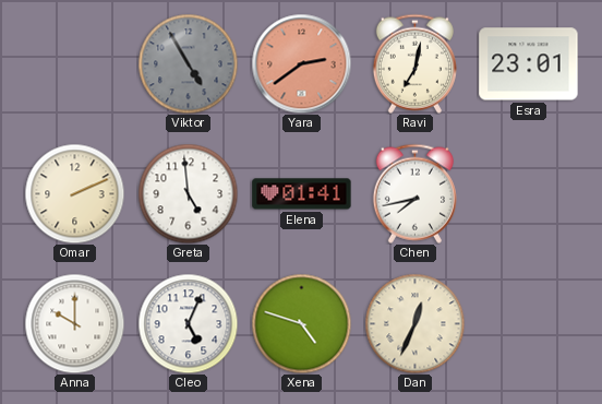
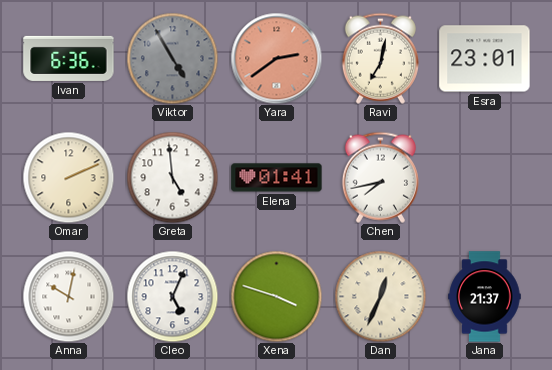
Ivan: none -> 6:36 (69, 58)
Anna: 10:00 -> 10:02 (68, 296)
Xena: 4:48 -> 3:48 (276, 296)
Jana: none -> 21:37 (485, 297)
